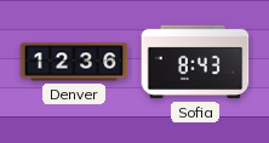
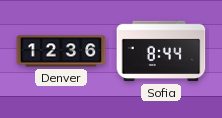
Sofia: 8:43 -> 8:44 (161, 51)
